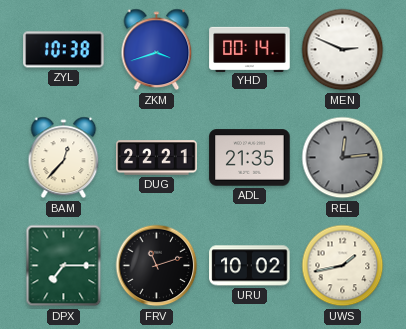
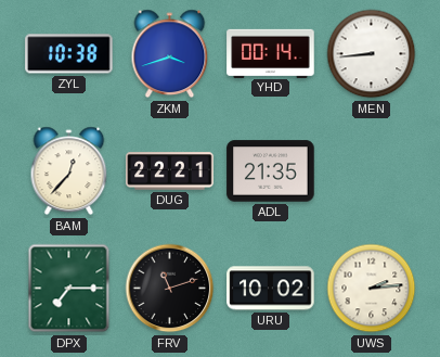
MEN: 2:49 -> 8:44 (372, 54)
REL: 12:14 -> none (343, 158)
UWS: 1:43 -> 2:14 (372, 289)
